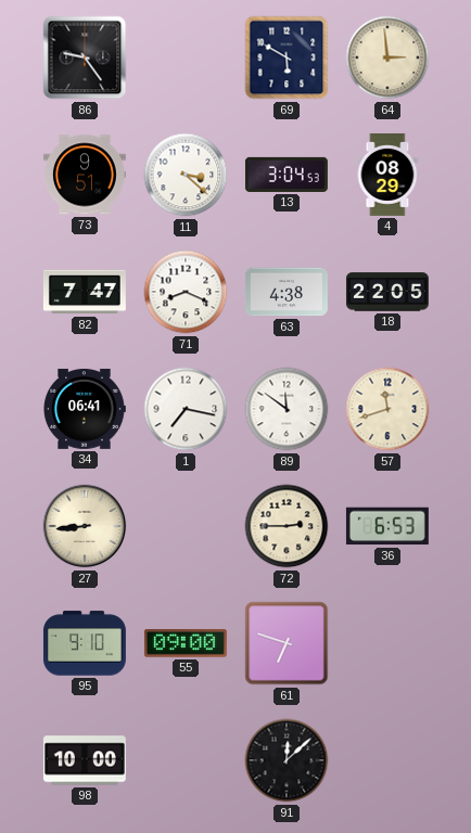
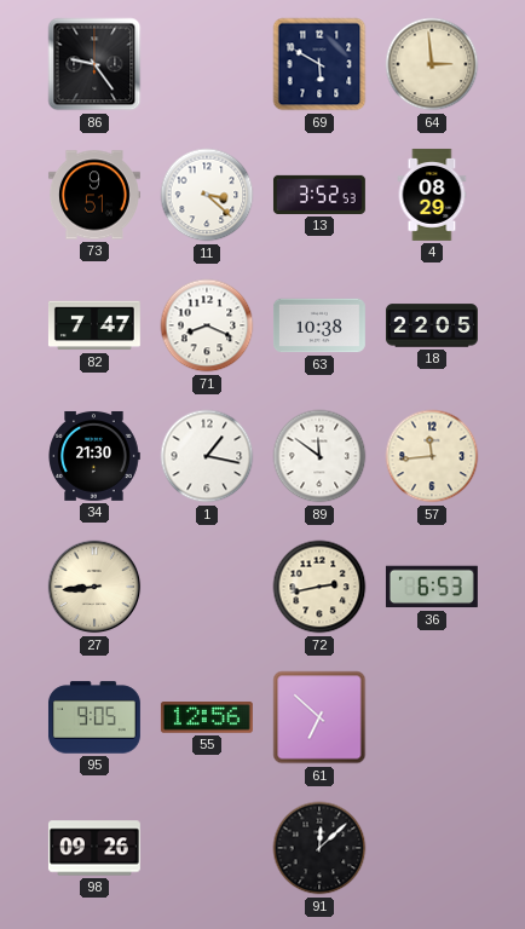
13: 3:04 -> 3:52 (319, 195)
63: 4:38 -> 10:38 (319, 325)
34: 06:41 -> 21:30 (94, 456)
1: 7:17 -> 1:17 (207, 456)
57: 11:42 -> 11:44 (432, 456)
72: 2:45 -> 2:43 (319, 587)
95: 9:10 -> 9:05 (94, 717)
55: 09:00 -> 12:56 (207, 717)
61: 6:48 -> 6:52 (319, 717)
98: 10:00 -> 09:26 (94, 848)
